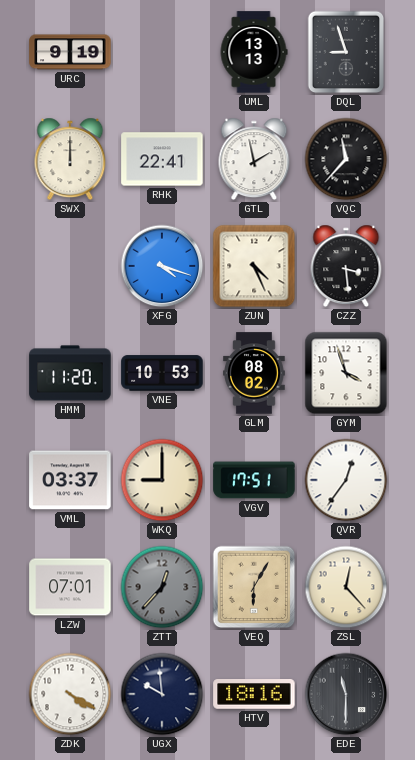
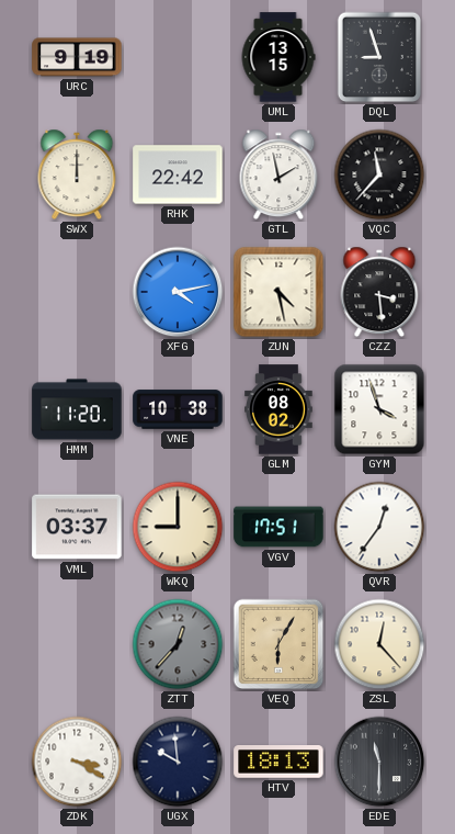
UML: 13:13 -> 13:15 (278, 57)
RHK: 22:41 -> 22:42 (178, 174)
XFG: 4:18 -> 4:13 (178, 292)
ZUN: 4:26 -> 4:28 (278, 292)
VNE: 10:53 -> 10:38 (178, 409)
LZW: 07:01 -> none (70, 587)
ZDK: 4:20 -> 3:20 (77, 762)
HTV: 18:16 -> 18:13 (278, 762)
